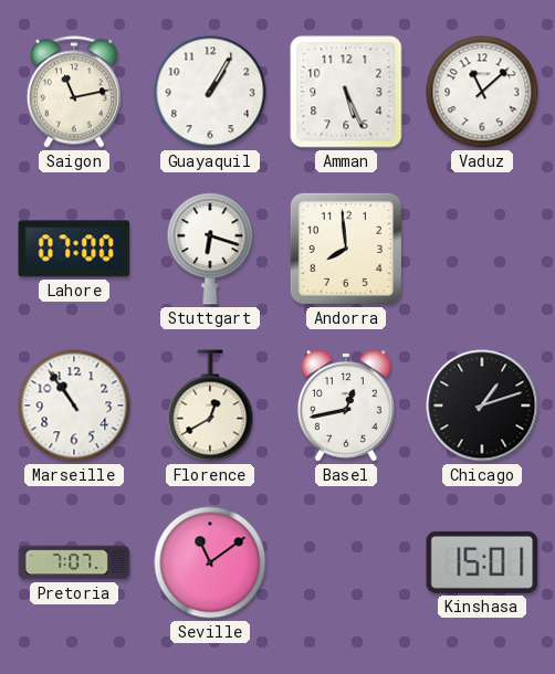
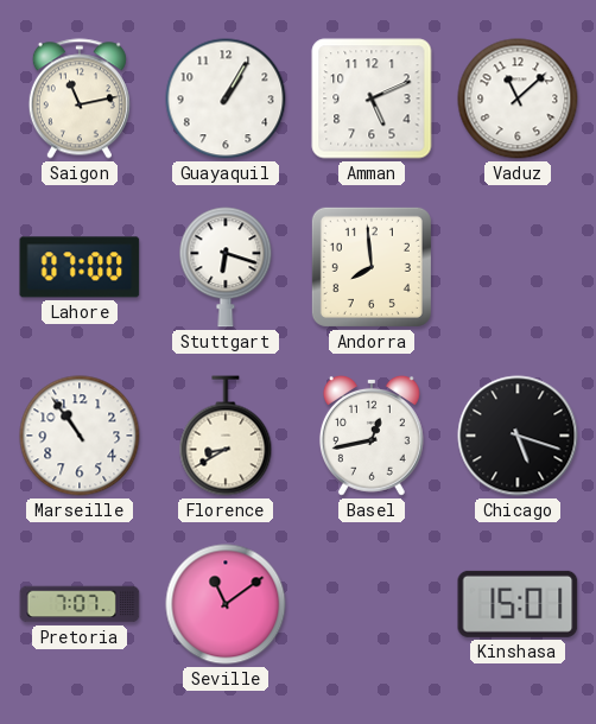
Amman: 5:26 -> 5:11 (372, 99)
Florence: 12:40 -> 8:40 (226, 436)
Chicago: 1:12 -> 5:18 (518, 436)
